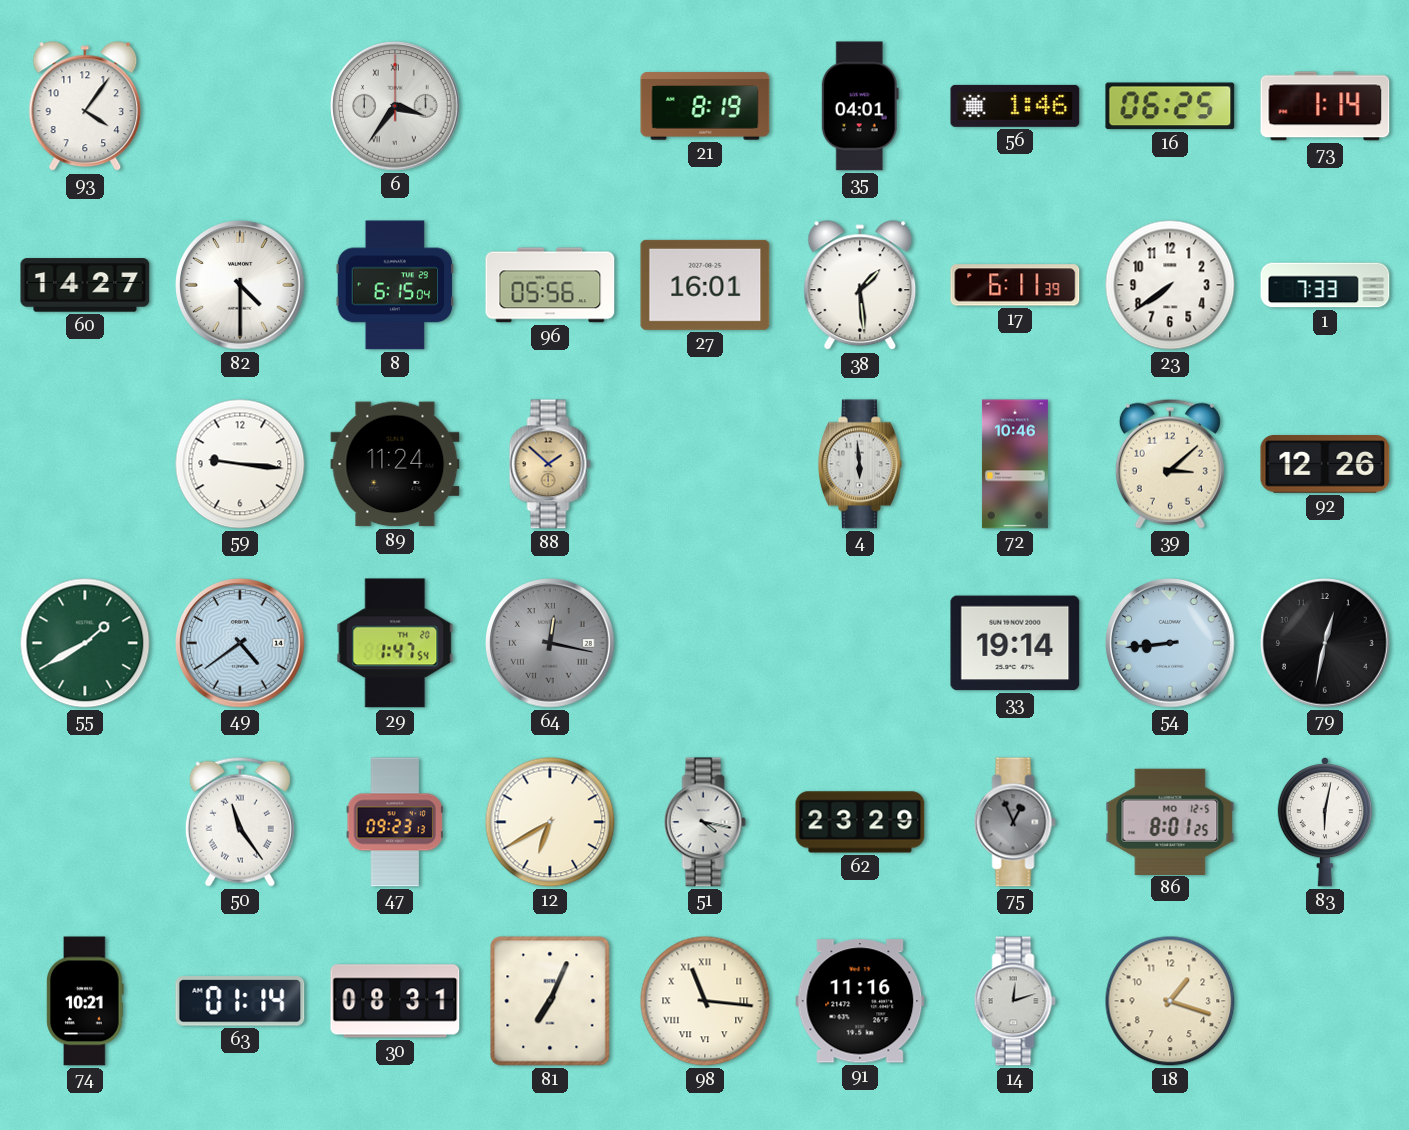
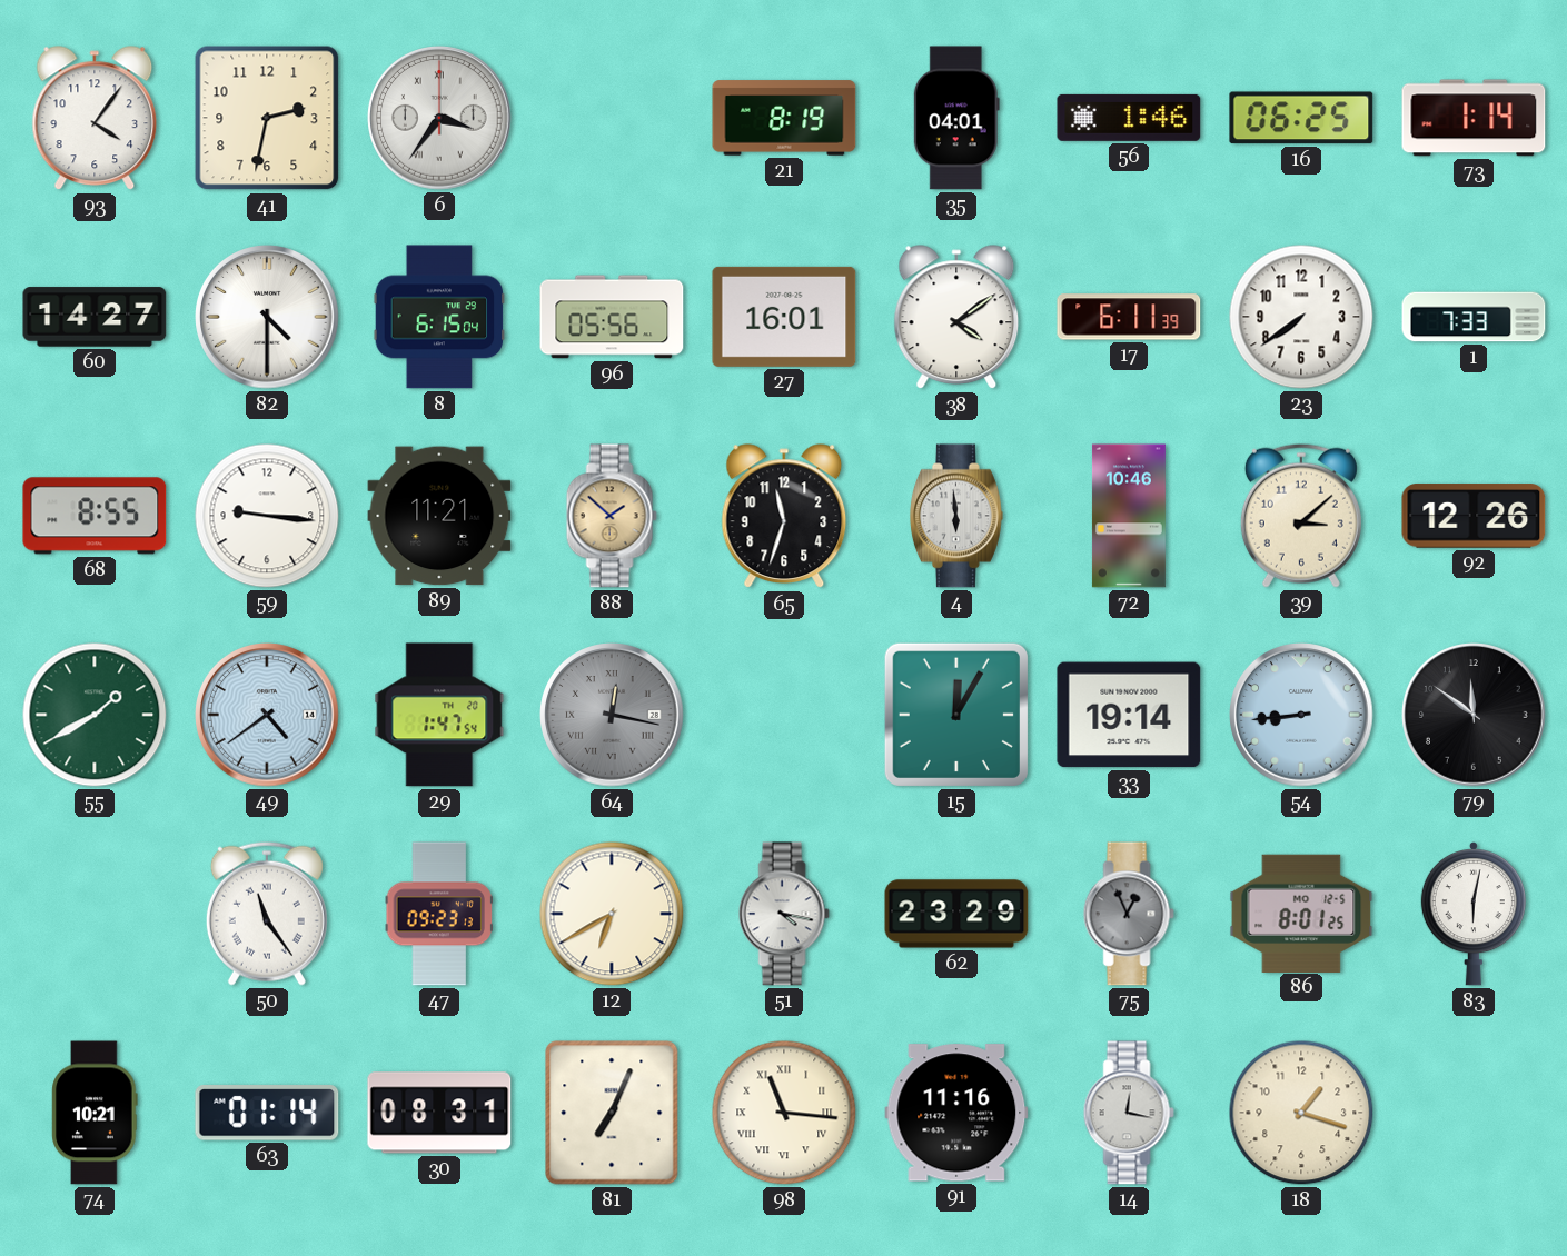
41: none -> 2:32 (267, 118)
38: 1:29 -> 4:09 (956, 318)
68: none -> 8:55 (95, 516)
89: 11:24 -> 11:21 (439, 516)
65: none -> 11:33 (784, 517)
15: none -> 12:05 (956, 715)
79: 12:32 -> 11:51 (1474, 715)
14: 12:12 -> 12:17 (1129, 1113)
